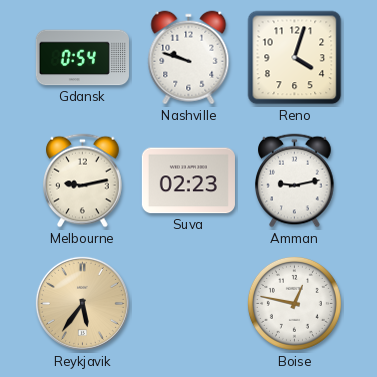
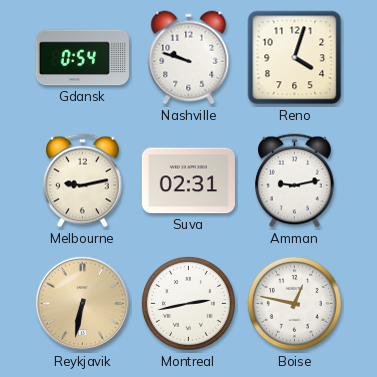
Suva: 02:23 -> 02:31 (188, 181)
Reykjavik: 5:36 -> 6:32 (82, 303)
Montreal: none -> 2:43 (188, 303)
